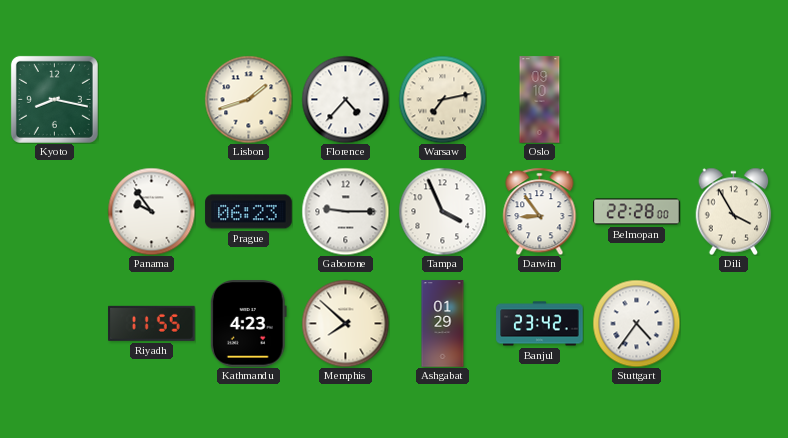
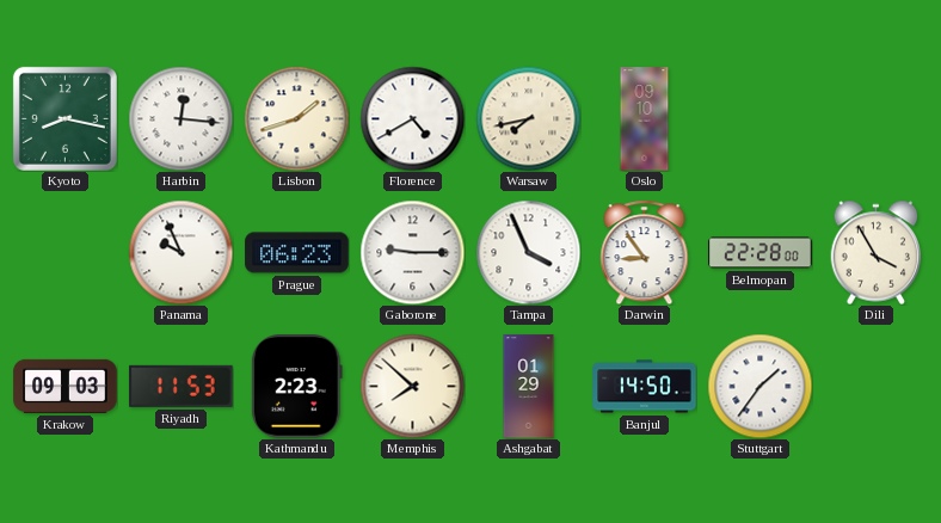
Harbin: none -> 12:16 (180, 118)
Florence: 4:37 -> 4:40 (412, 118)
Warsaw: 7:13 -> 7:43 (528, 118)
Panama: 9:54 -> 9:56 (180, 252)
Krakow: none -> 09:03 (66, 386)
Riyadh: 11:55 -> 11:53 (182, 386)
Kathmandu: 4:23 -> 2:23 (296, 387)
Banjul: 23:42 -> 14:50 (645, 387)
Stuttgart: 4:36 -> 1:36 (759, 386)
